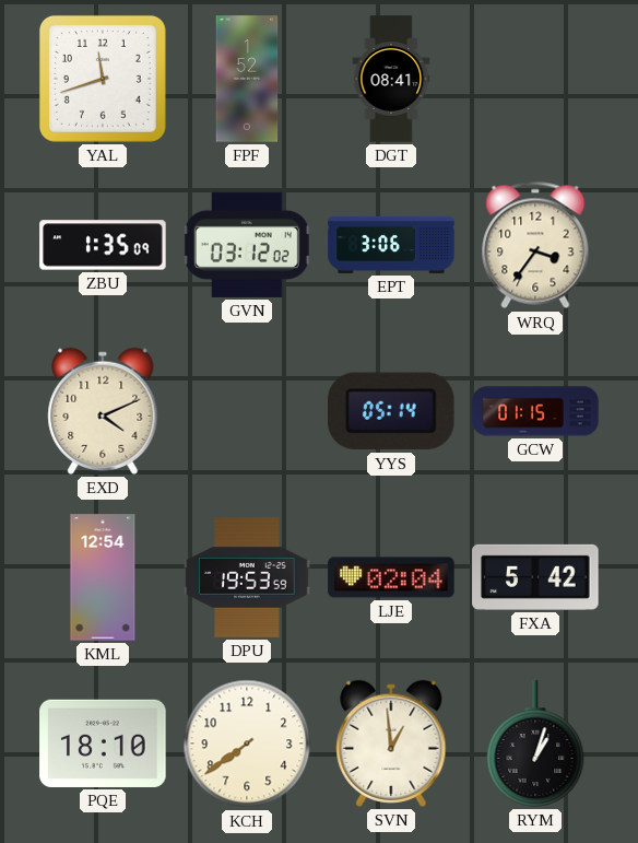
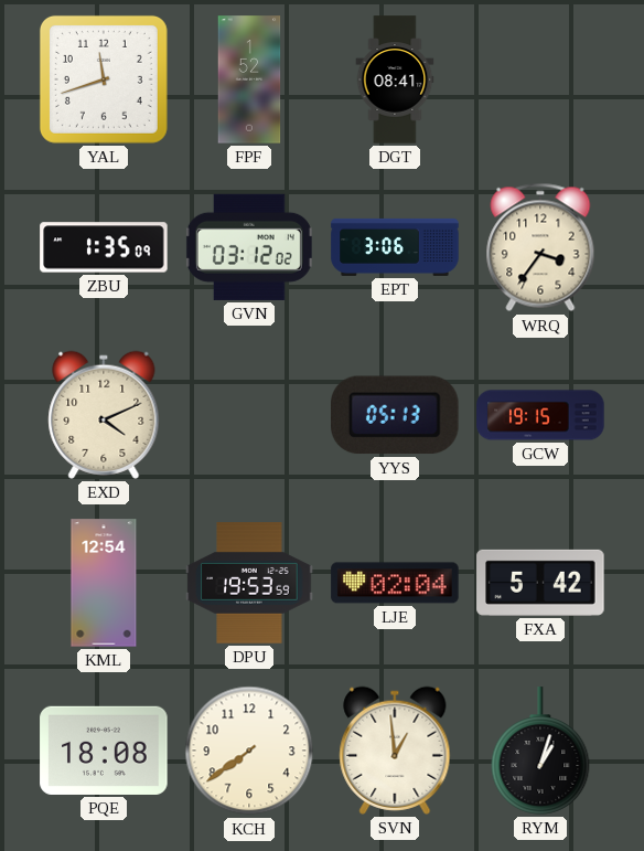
YYS: 05:14 -> 05:13 (396, 415)
GCW: 01:15 -> 19:15 (540, 415)
PQE: 18:10 -> 18:08 (104, 751)
